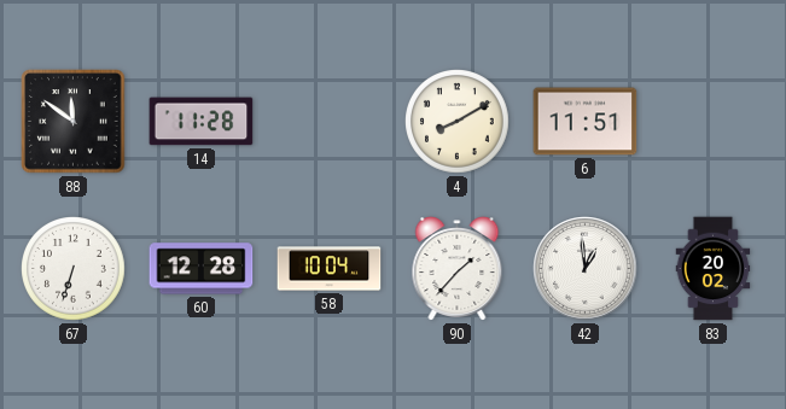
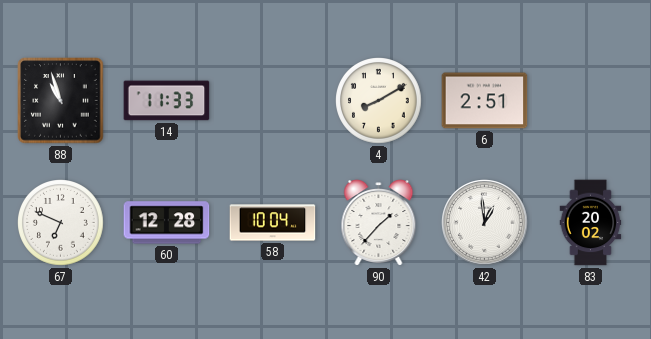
88: 11:51 -> 10:57 (61, 101)
14: 11:28 -> 11:33 (167, 101)
6: 11:51 -> 2:51 (485, 101)
67: 6:33 -> 6:49 (61, 223)
